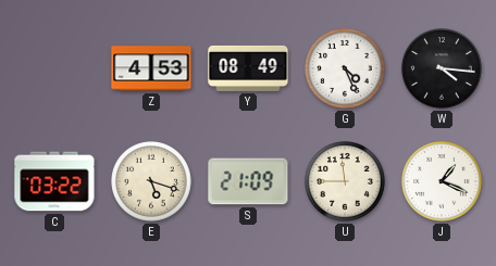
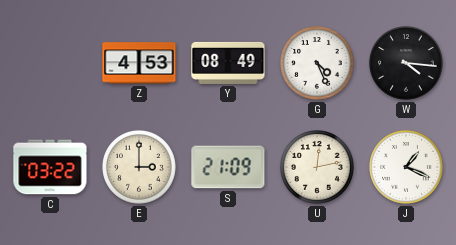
E: 5:18 -> 3:00 (139, 167)
U: 11:45 -> 12:13 (317, 167)
